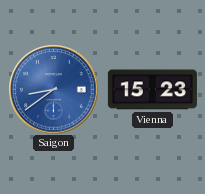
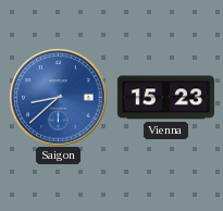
Saigon: 8:39 -> 8:38 (58, 97)
